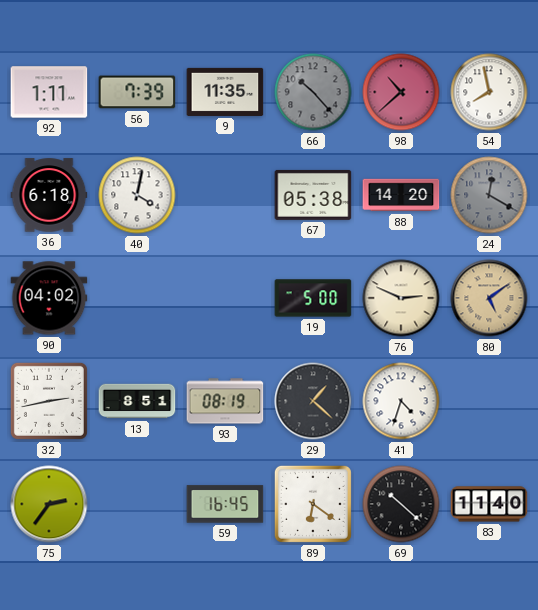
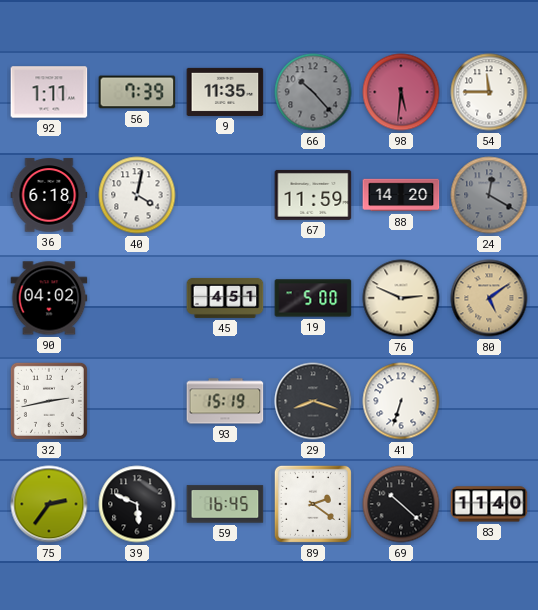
98: 10:38 -> 5:31 (401, 92)
54: 7:58 -> 11:45 (489, 92)
67: 05:38 -> 11:59 (313, 195)
45: none -> 4:51 (225, 298)
13: 8:51 -> none (137, 401)
93: 08:19 -> 15:19 (225, 401)
29: 1:22 -> 8:18 (313, 401)
41: 4:33 -> 6:33 (401, 401)
39: none -> 5:49 (137, 504)
89: 6:21 -> 2:21 (313, 504)
